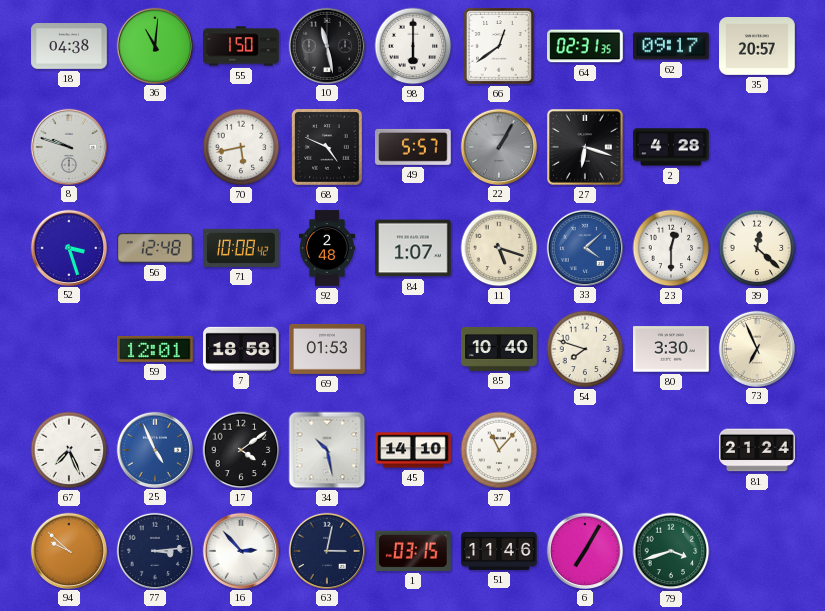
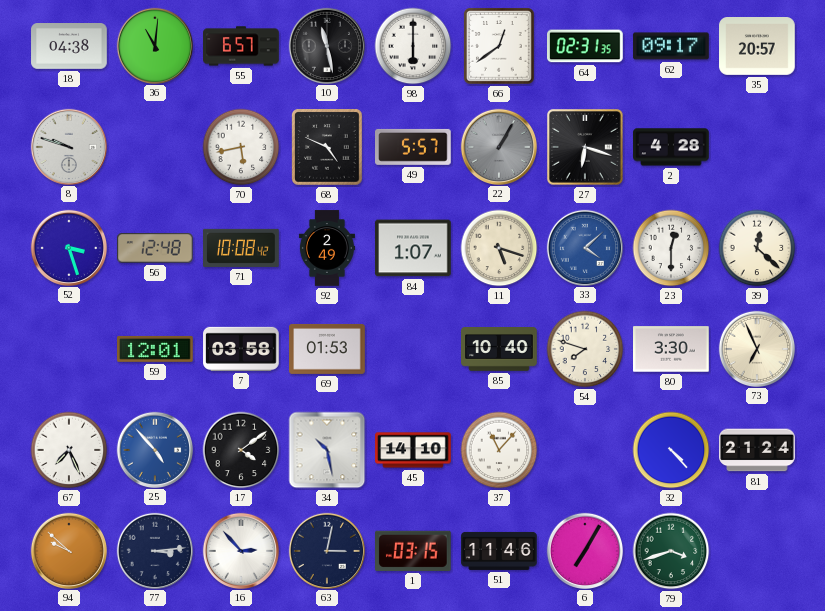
55: 1:50 -> 6:57 (241, 46)
92: 2:48 -> 2:49 (327, 248)
7: 18:58 -> 03:58 (241, 349)
25: 4:56 -> 4:53 (154, 449)
32: none -> 4:23 (671, 450)
